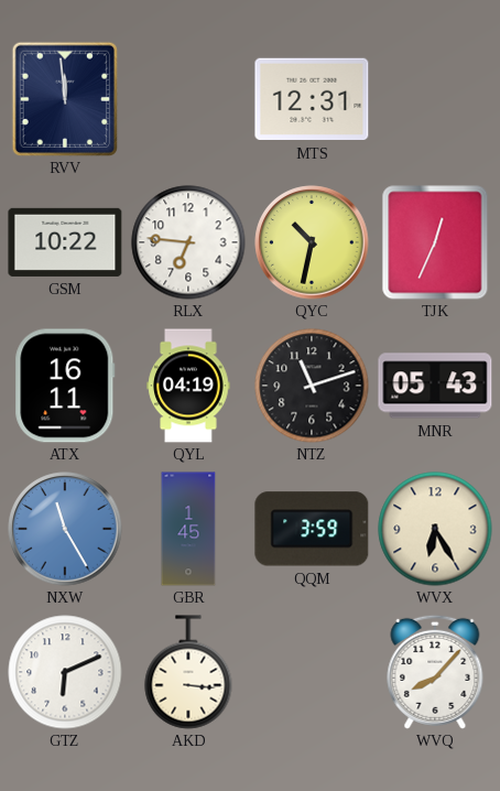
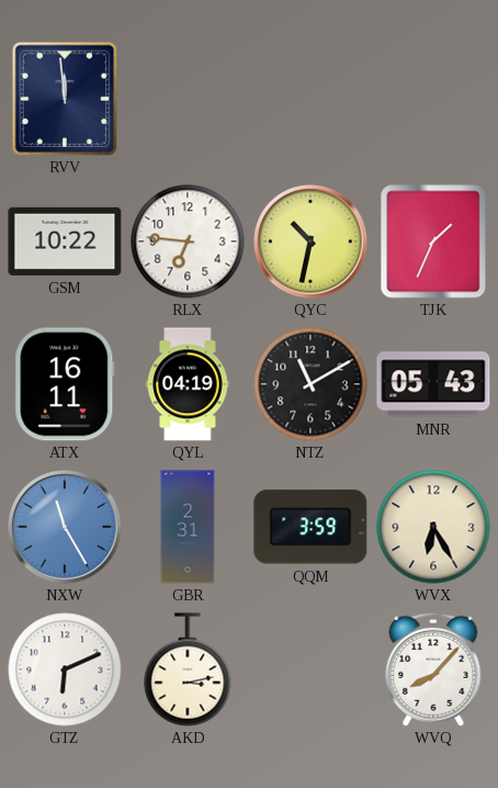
MTS: 12:31 -> none (312, 99)
TJK: 12:34 -> 1:34 (433, 241)
NTZ: 11:12 -> 11:10 (310, 384)
GBR: 1:45 -> 2:31 (188, 527)
AKD: 3:16 -> 3:13 (188, 669)
